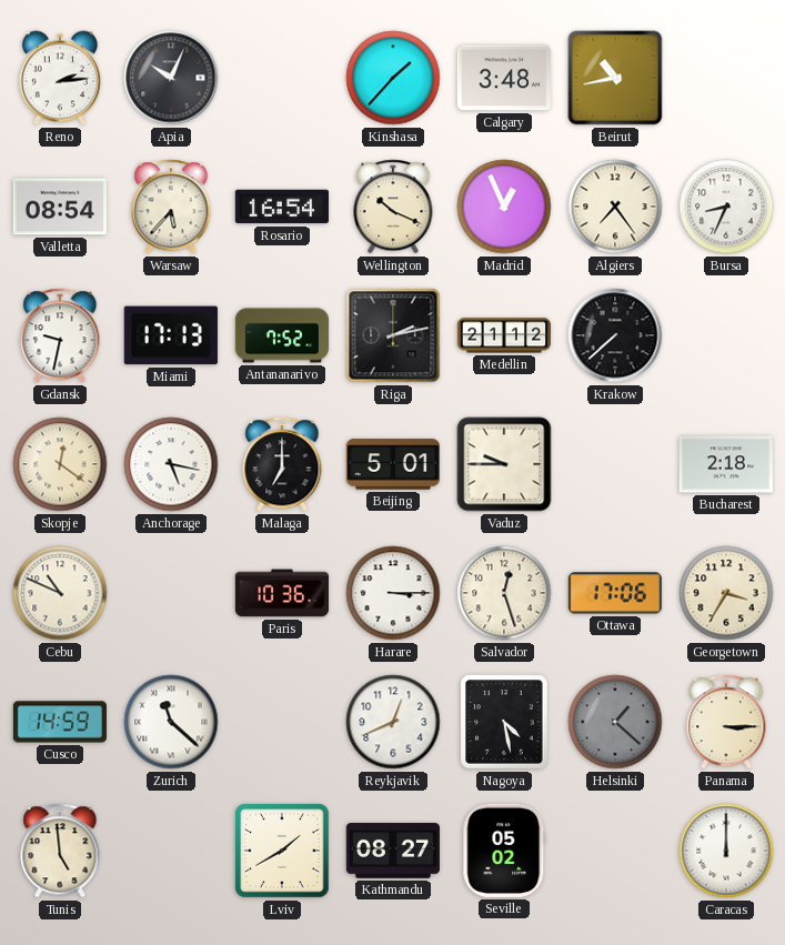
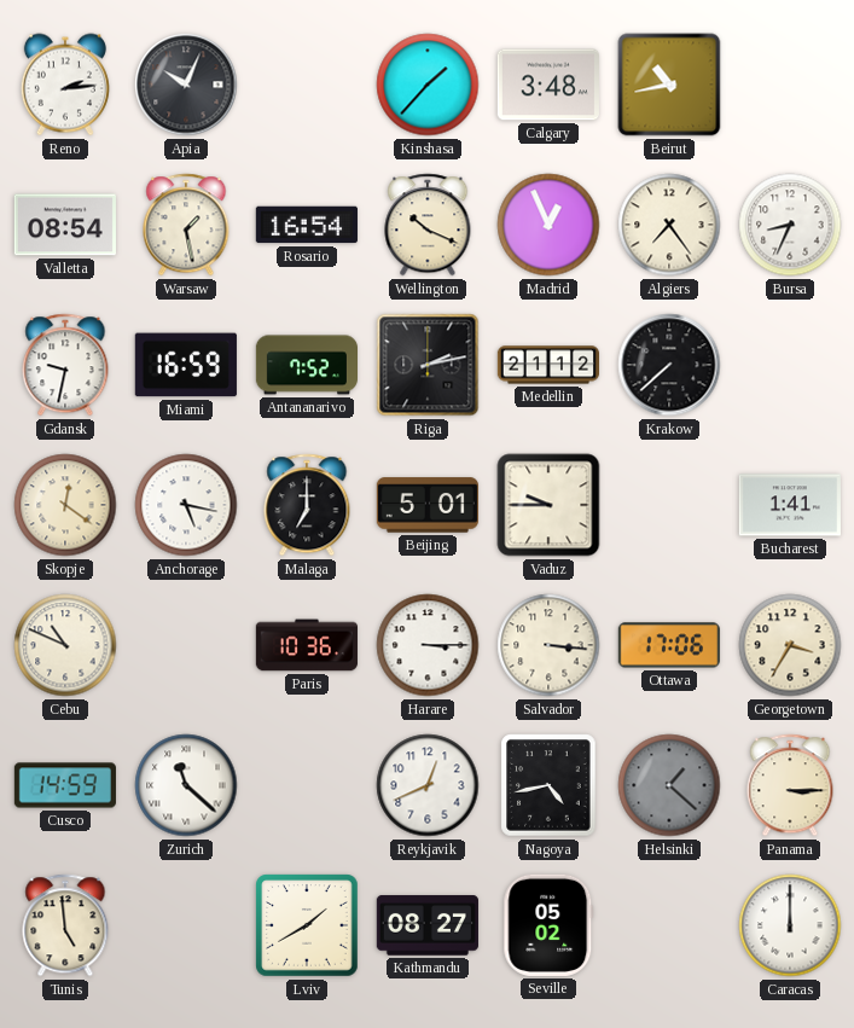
Warsaw: 5:37 -> 1:28 (186, 225)
Miami: 17:13 -> 16:59 (186, 365)
Bucharest: 2:18 -> 1:41 (790, 505)
Salvador: 12:27 -> 3:16 (548, 645)
Nagoya: 4:28 -> 4:43 (548, 785)
